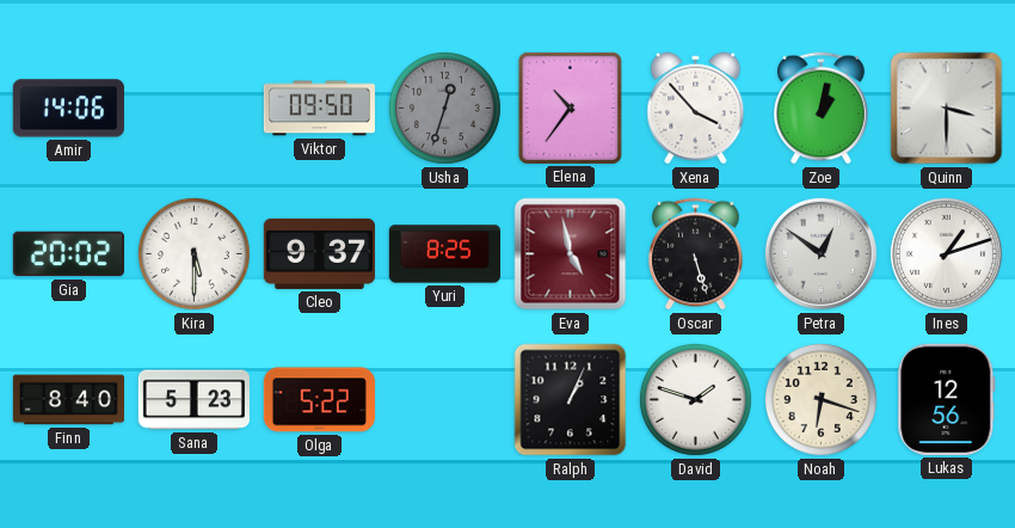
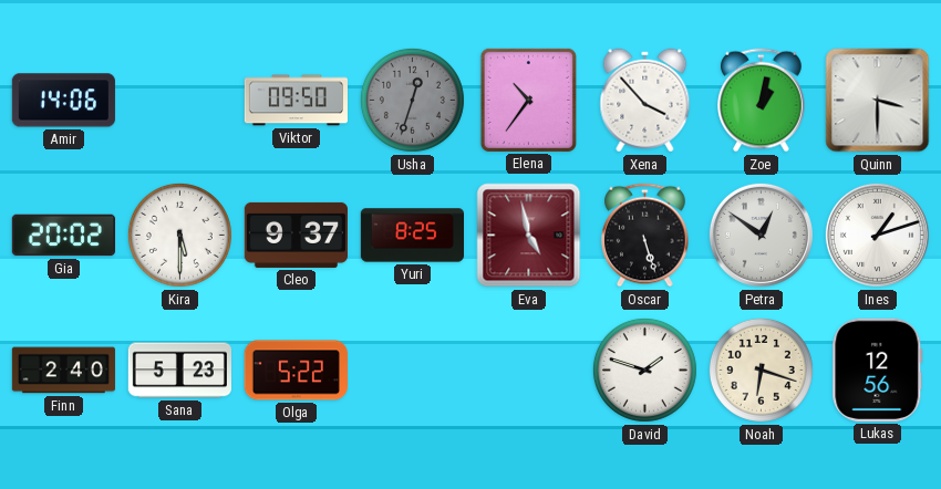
Finn: 8:40 -> 2:40 (63, 371)
Ralph: 1:04 -> none (571, 400)
